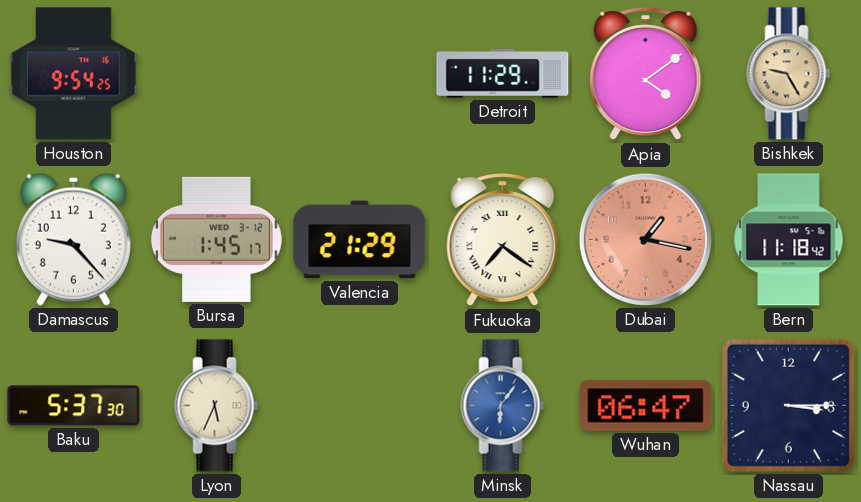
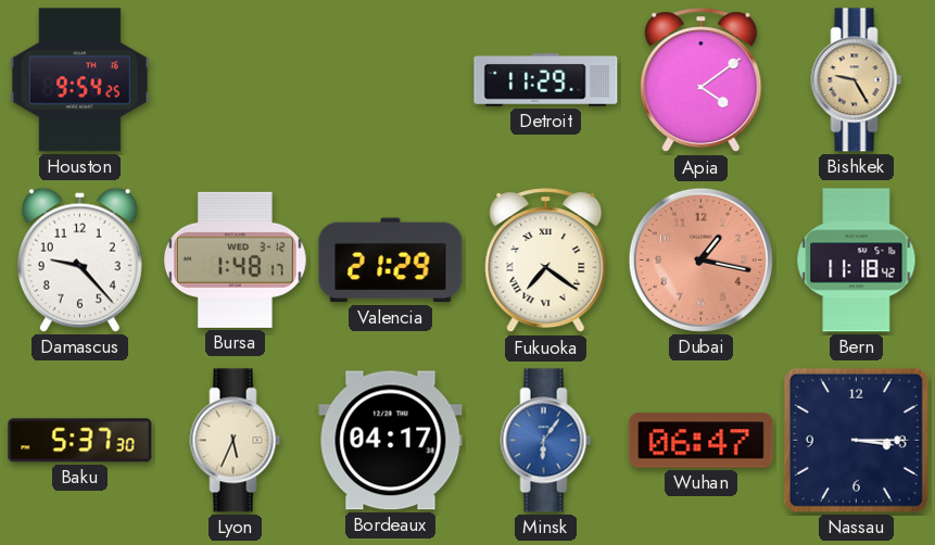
Bursa: 1:45 -> 1:48 (235, 259)
Bordeaux: none -> 04:17 (391, 441)
